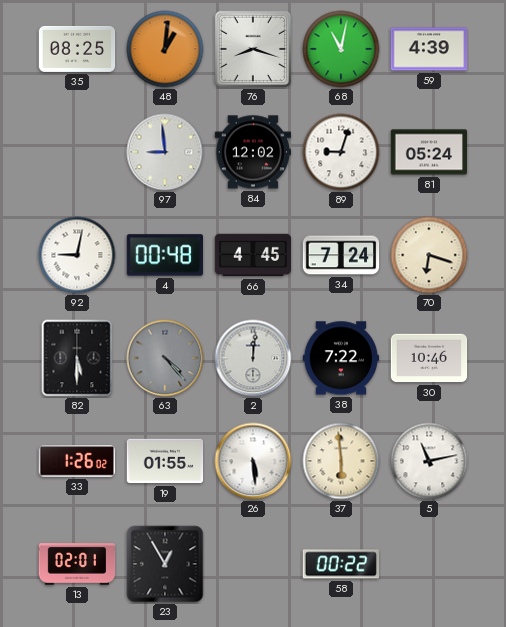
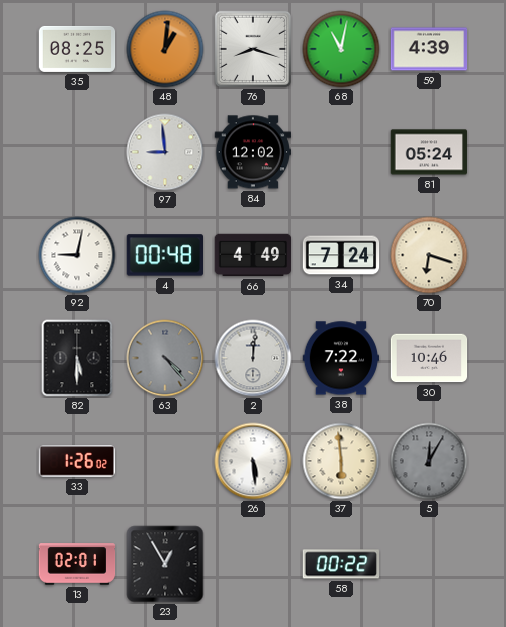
89: 9:03 -> none (341, 152)
66: 4:45 -> 4:49 (253, 255)
19: 01:55 -> none (165, 461)
5: 11:13 -> 12:05 (429, 461)
5 dial: white -> grey (429, 461)
